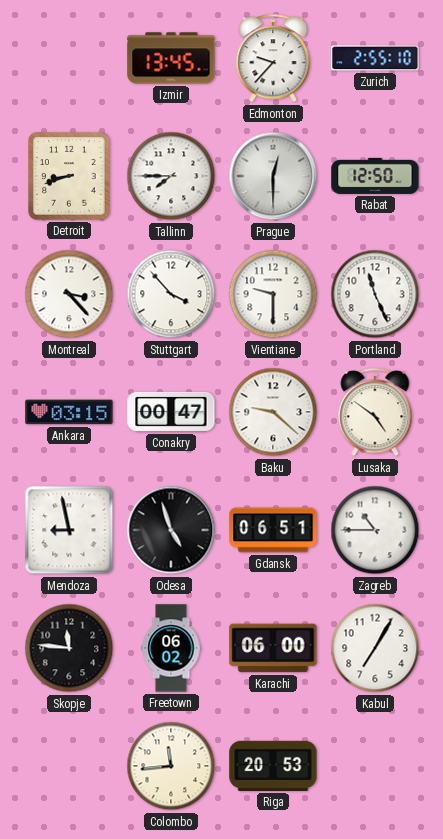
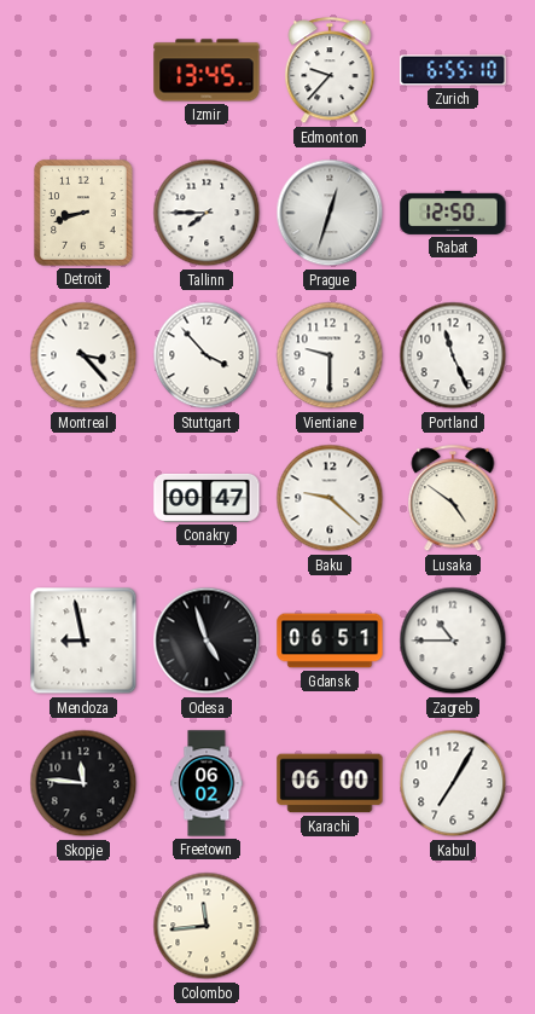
Zurich: 2:55 -> 6:55 (453, 70)
Prague: 12:30 -> 12:33 (330, 213)
Ankara: 03:15 -> none (69, 412)
Riga: 20:53 -> none (273, 766)
